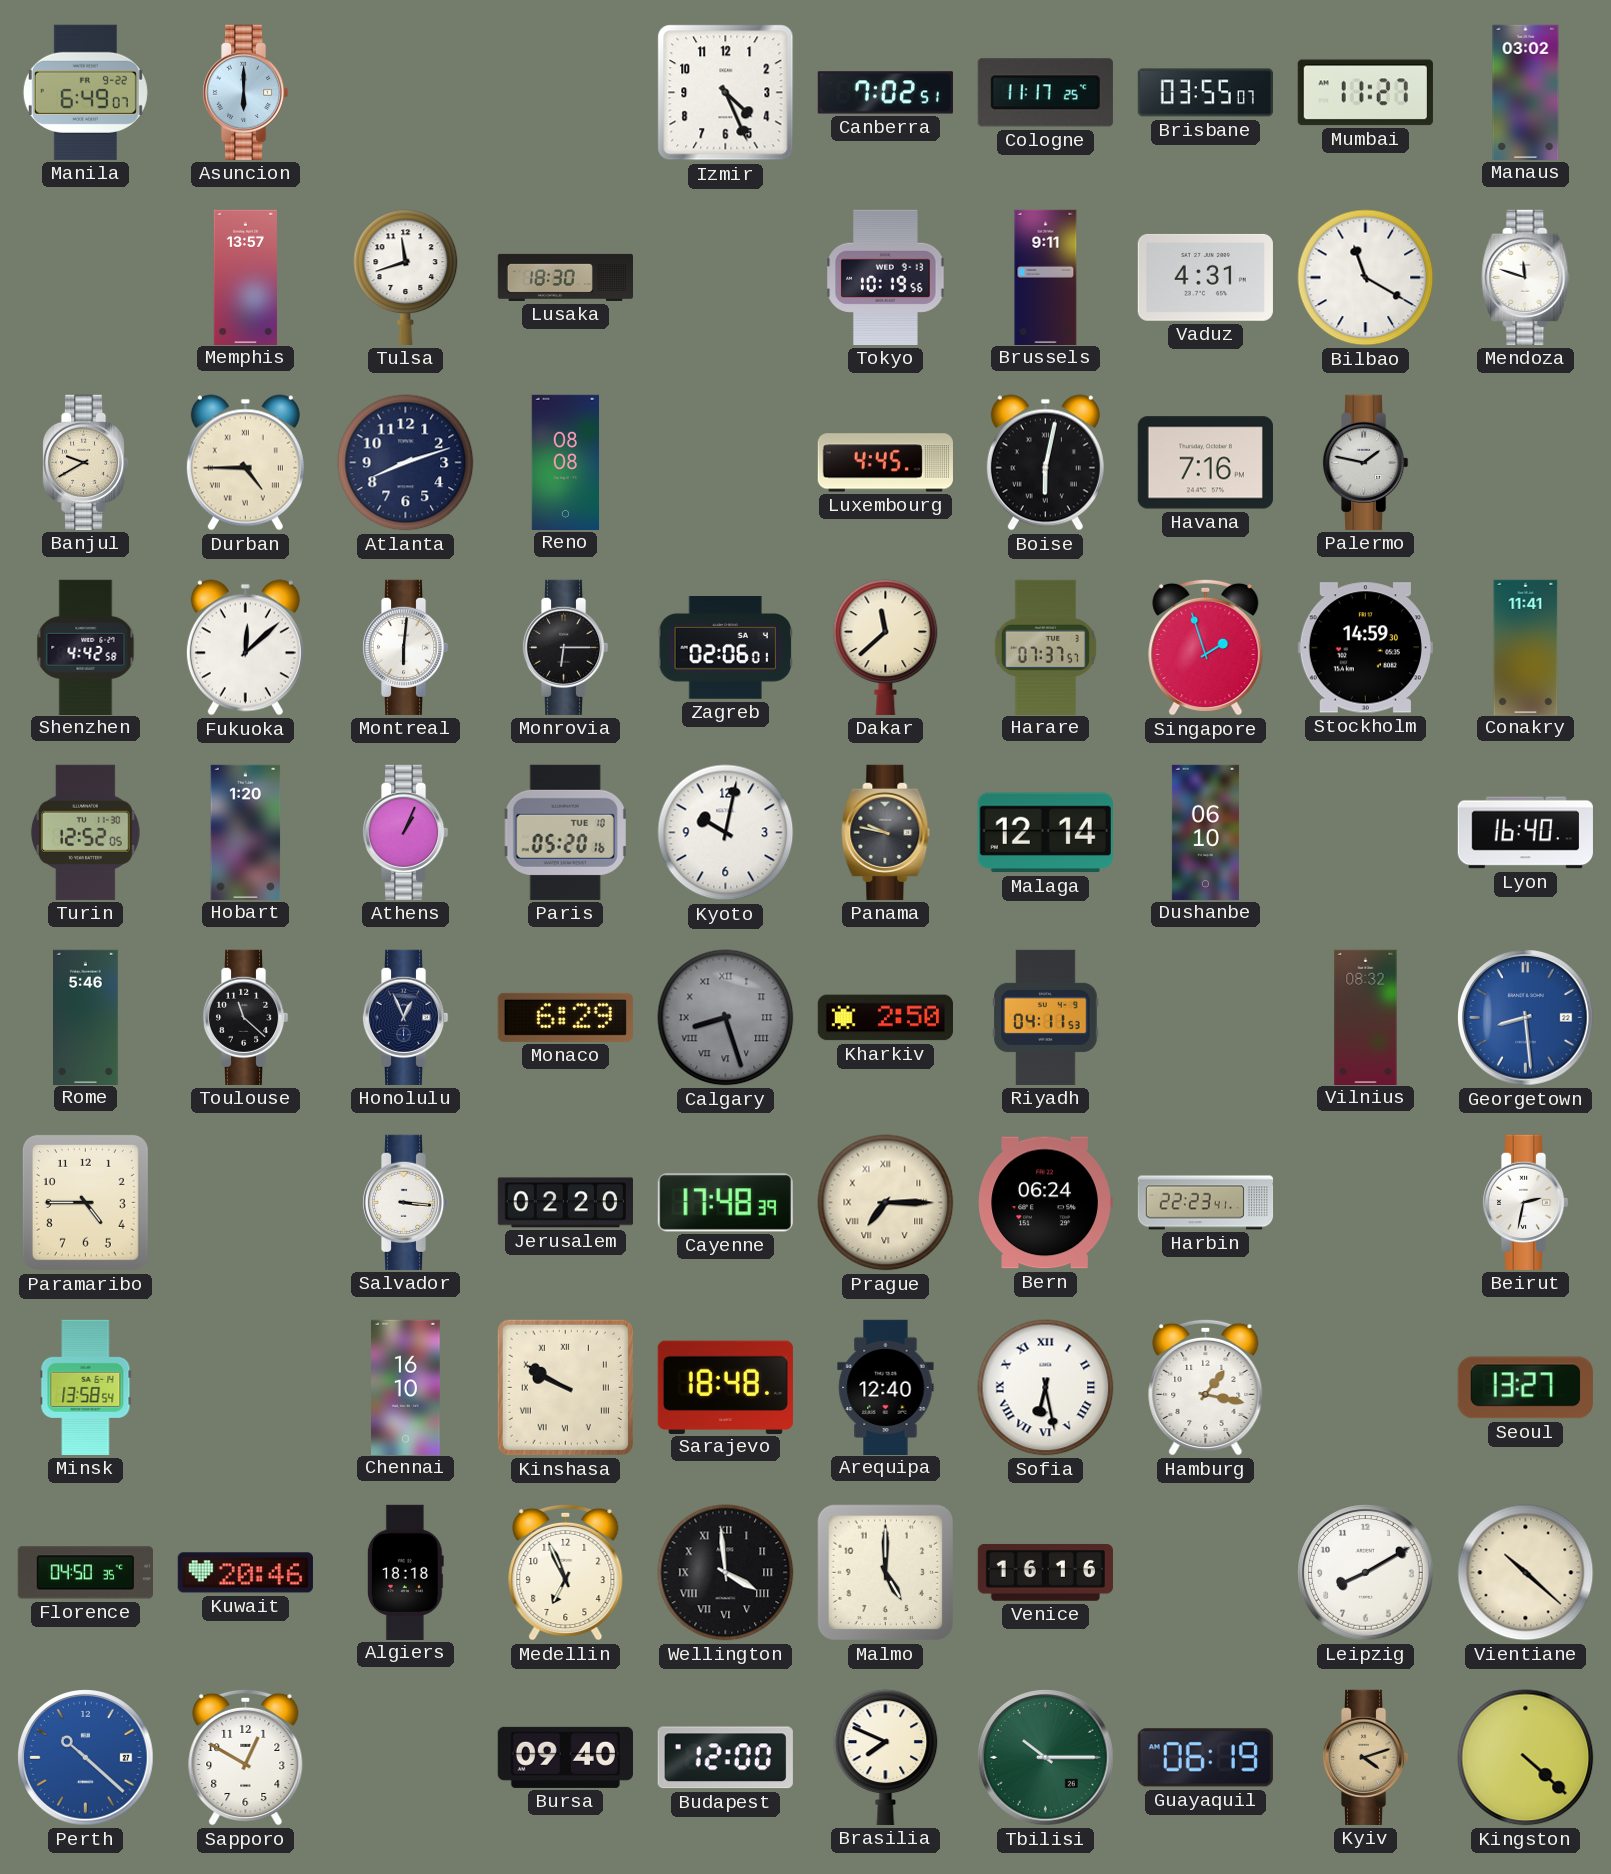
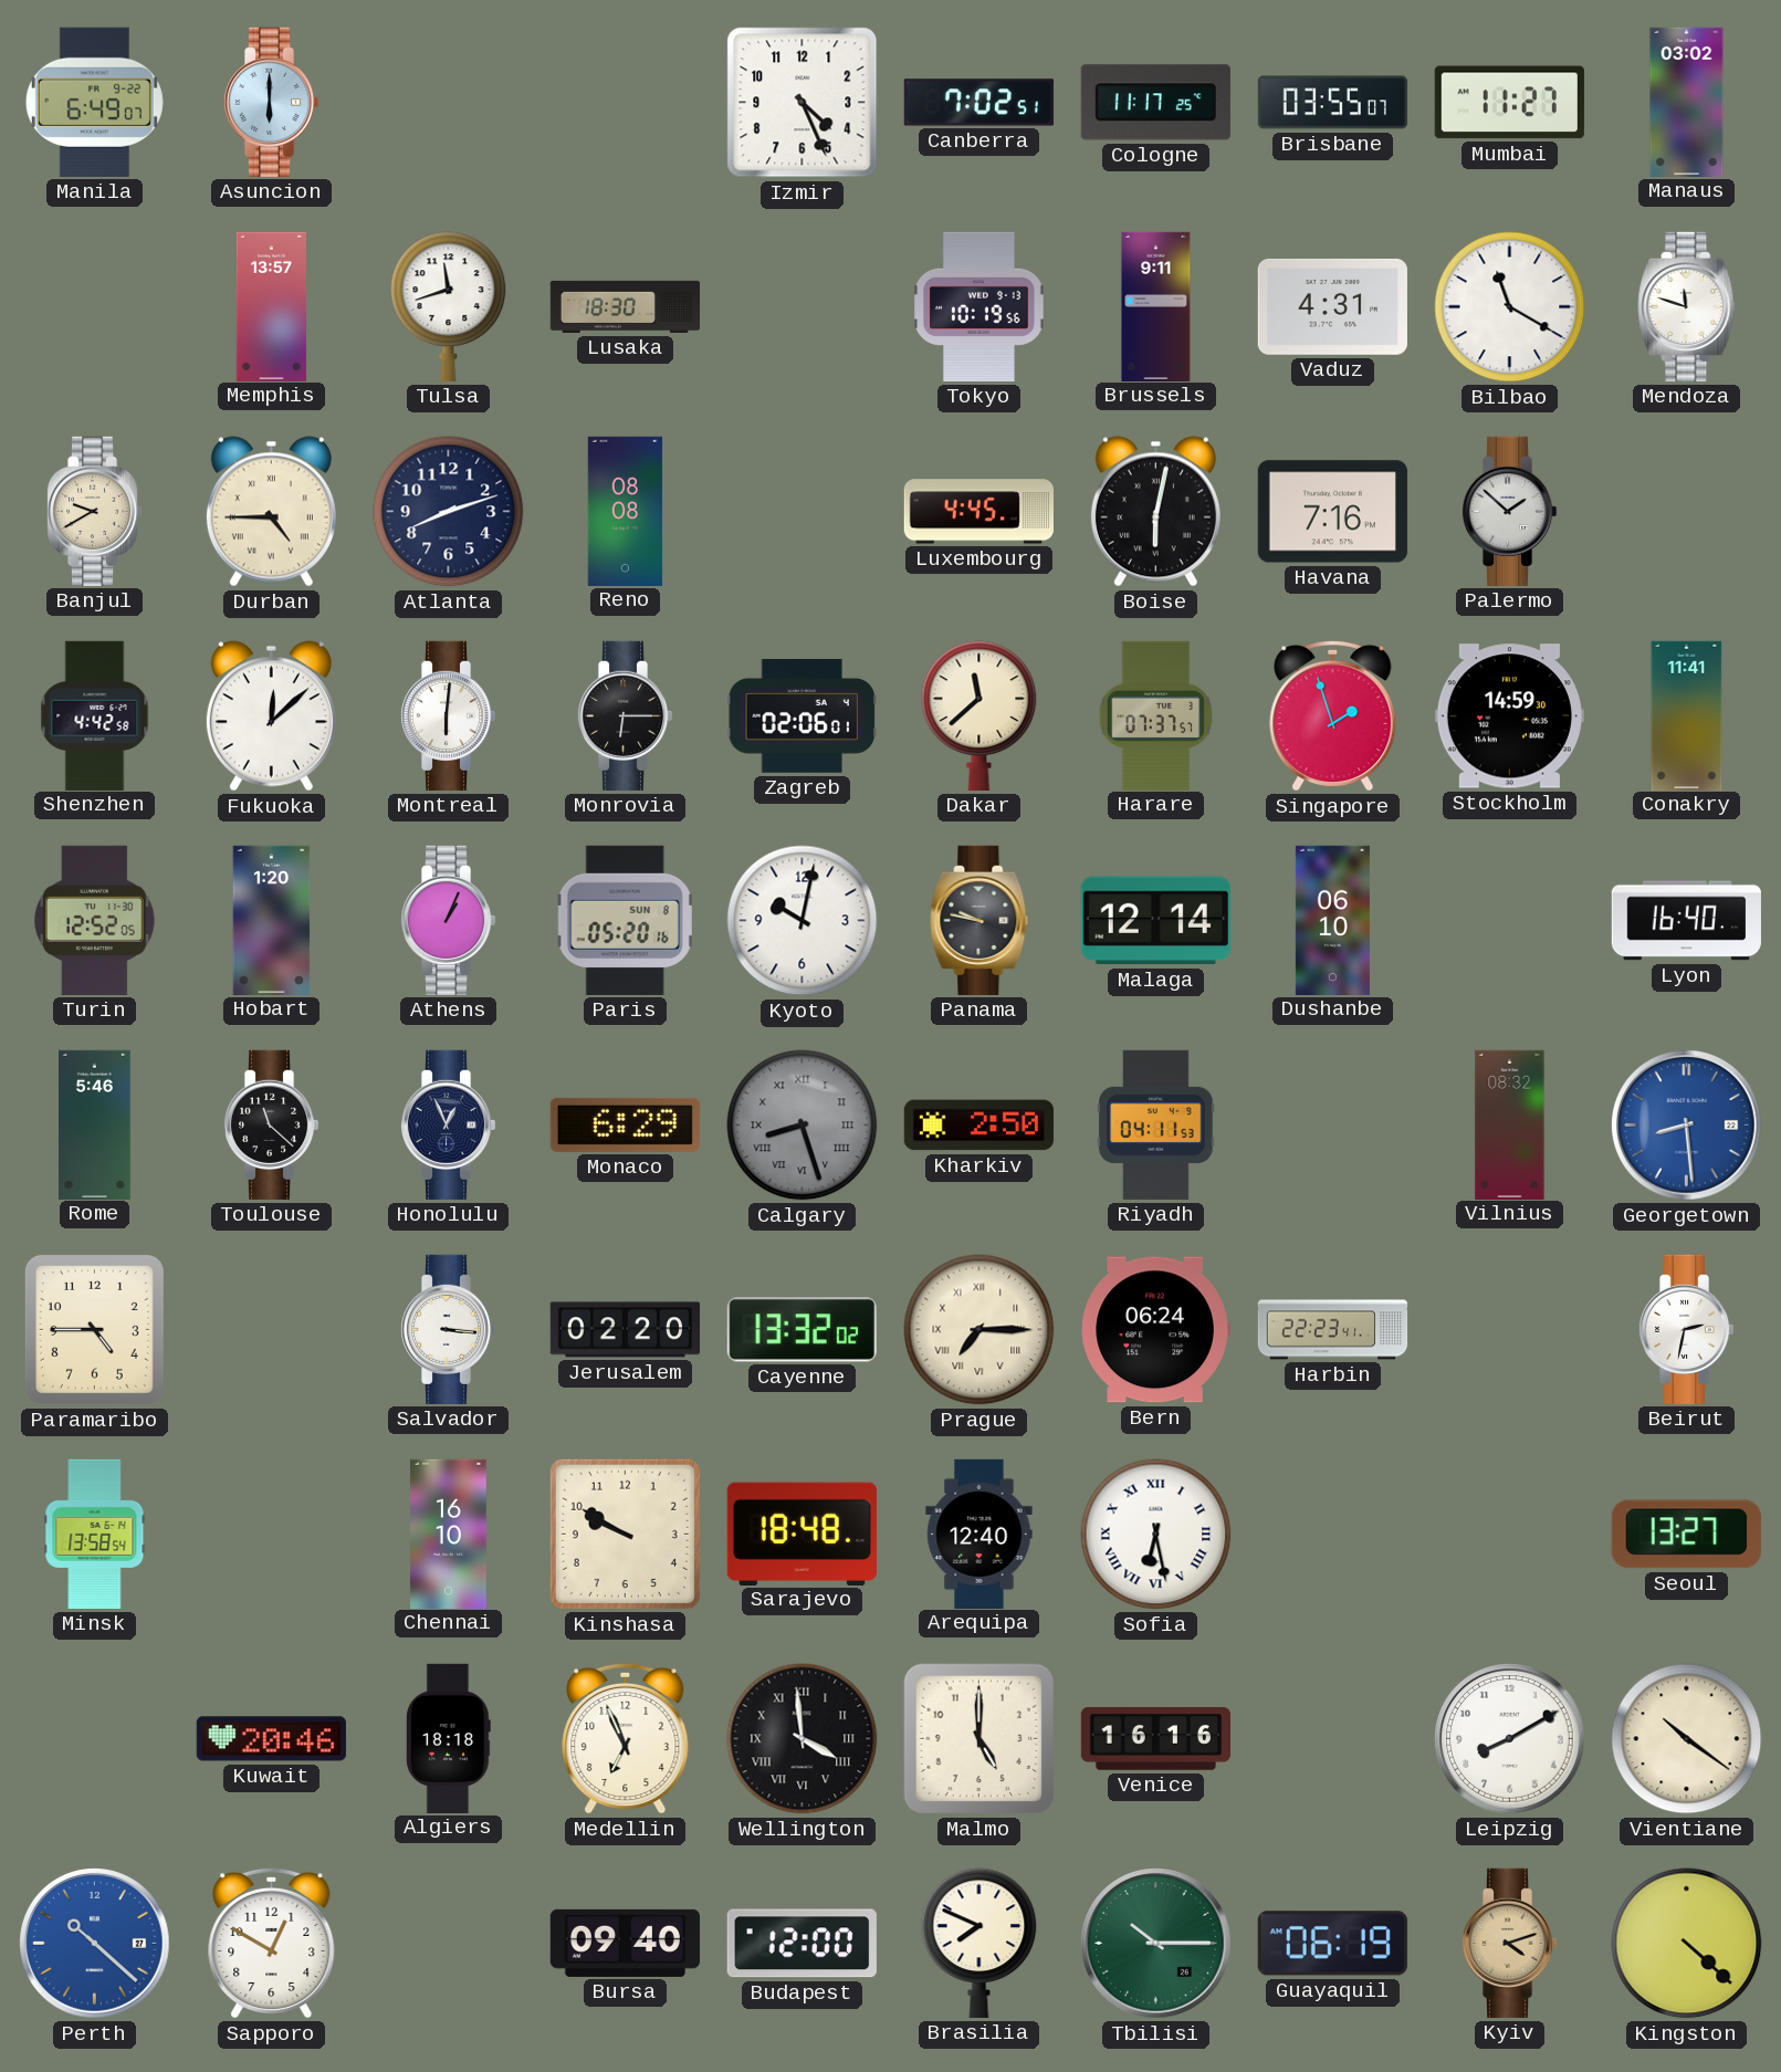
Palermo: 1:47 -> 1:52 (1509, 511)
Paris date: TUE 10 -> SUN 8 (625, 920)
Cayenne: 17:48 -> 13:32 (802, 1330)
Kinshasa numerals: Roman -> Arabic (625, 1534)
Hamburg: 1:17 -> none (1206, 1387)
Florence: 04:50 -> none (85, 1573)
Vientiane: 10:22 -> 10:21 (1687, 1739)
